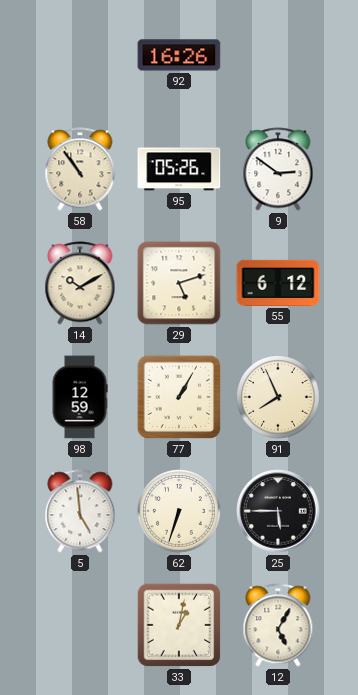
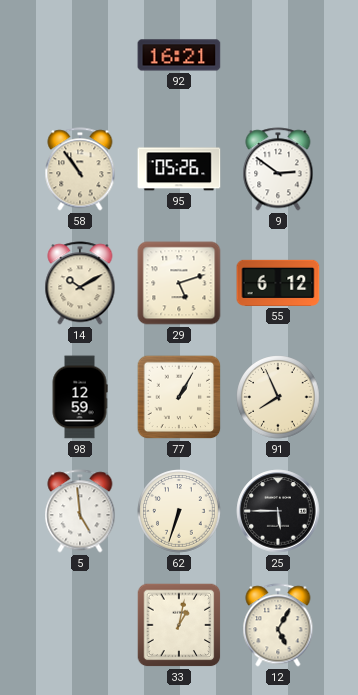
92: 16:26 -> 16:21 (179, 55)
